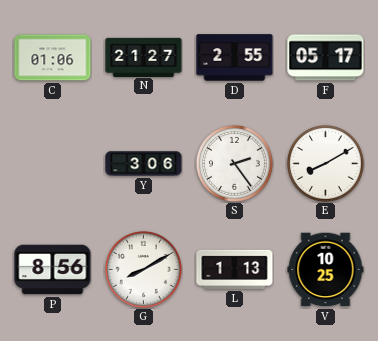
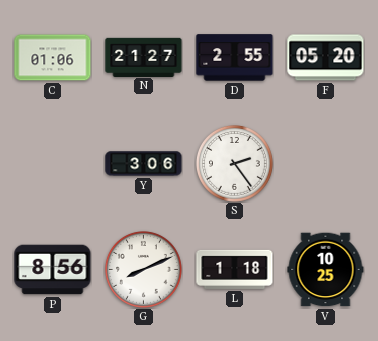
F: 05:17 -> 05:20 (326, 58)
E: 8:10 -> none (325, 163)
G: 8:10 -> 8:11 (143, 269)
L: 1:13 -> 1:18 (235, 269)
